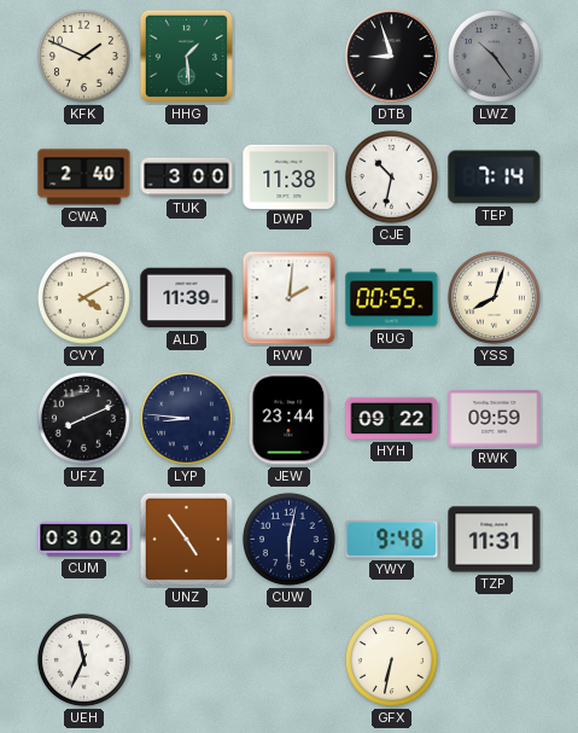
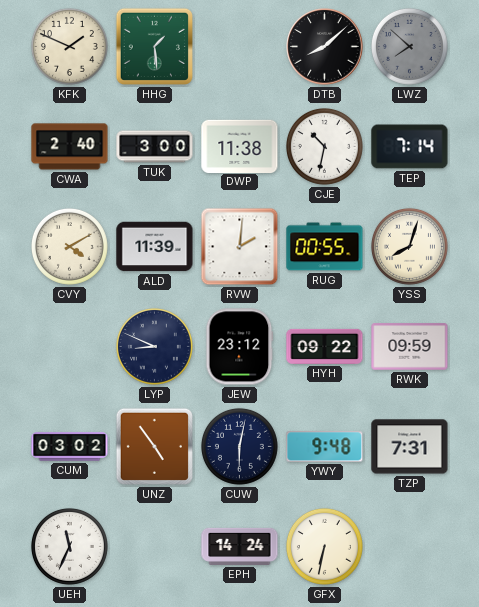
DTB: 8:57 -> 8:08 (325, 47)
LWZ: 10:24 -> 7:52 (409, 46)
UFZ: 8:11 -> none (83, 418)
LYP: 8:46 -> 8:49 (154, 346)
JEW: 23:44 -> 23:12 (240, 347)
TZP: 11:31 -> 7:31 (410, 447)
EPH: none -> 14:24 (240, 546)
